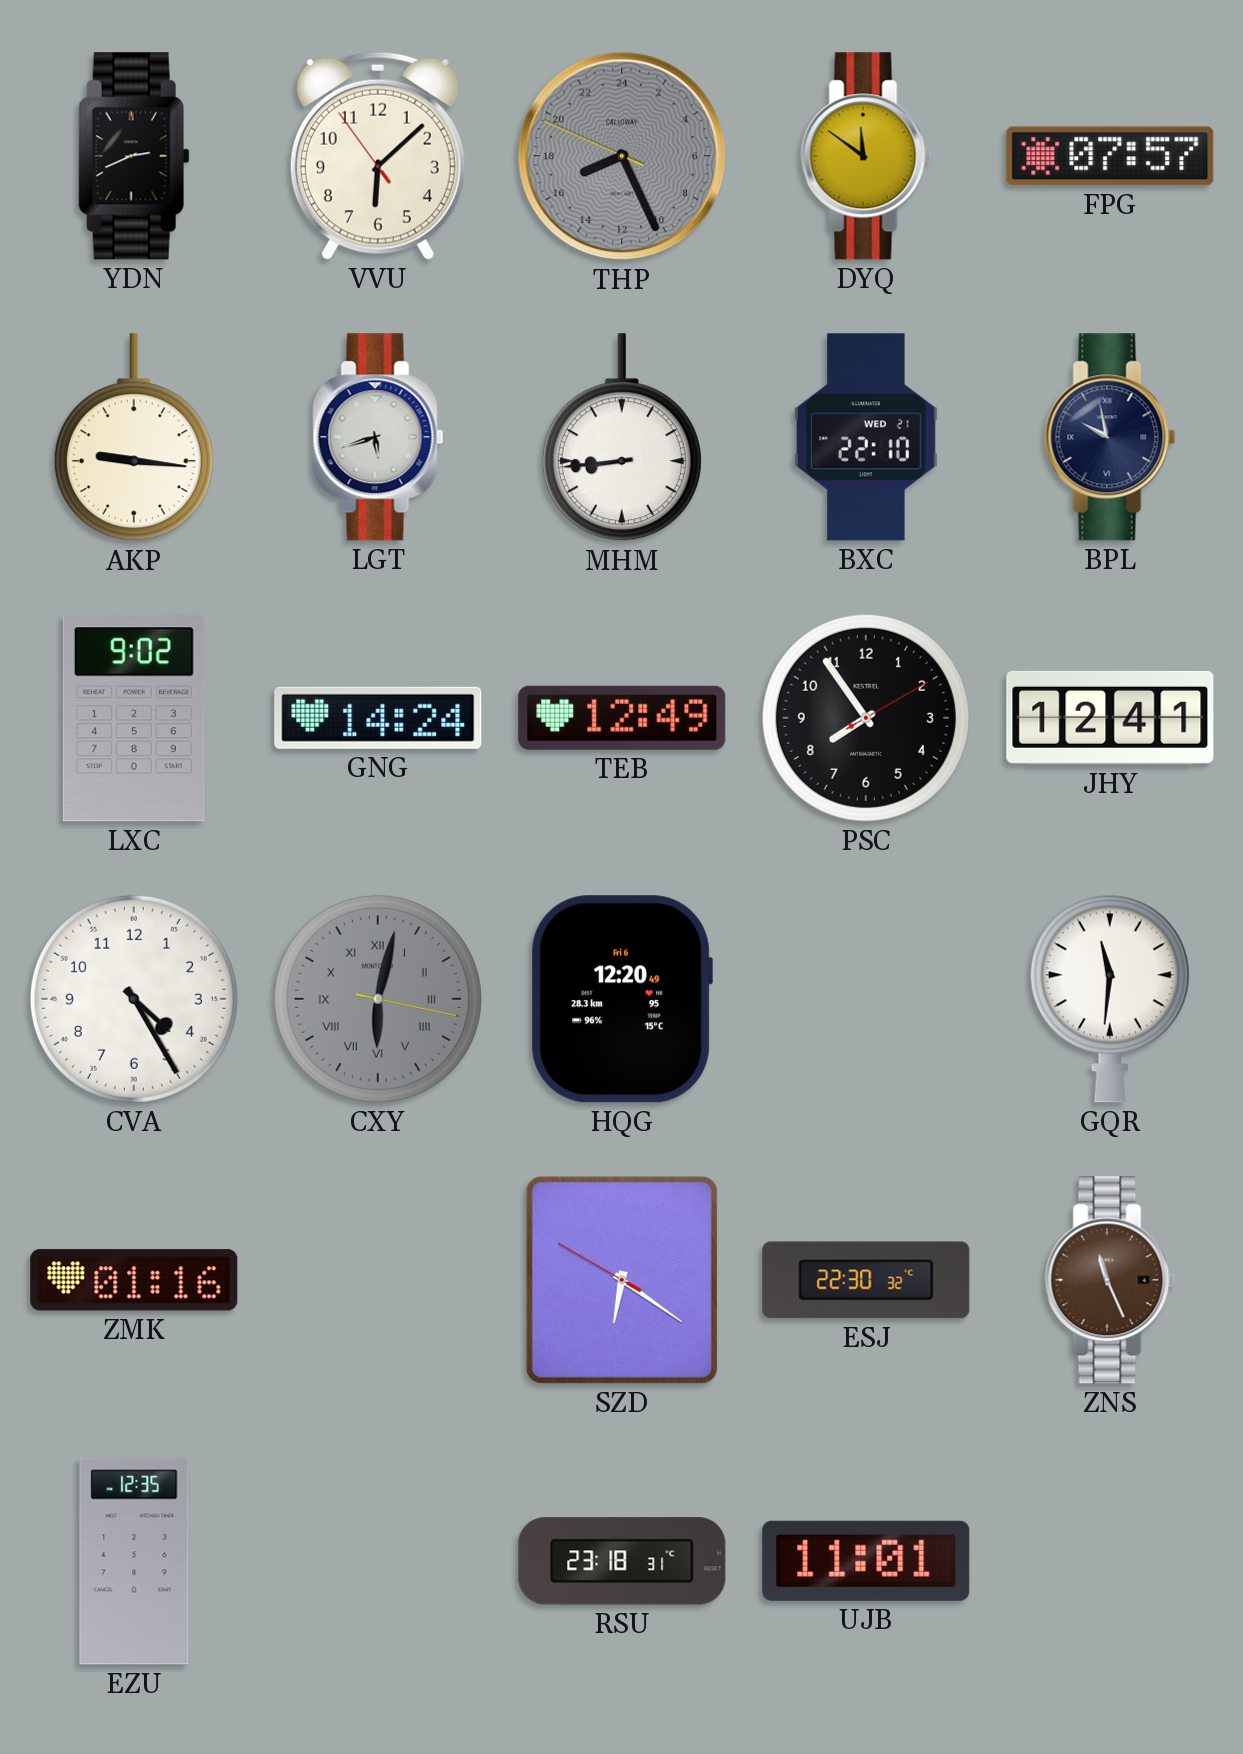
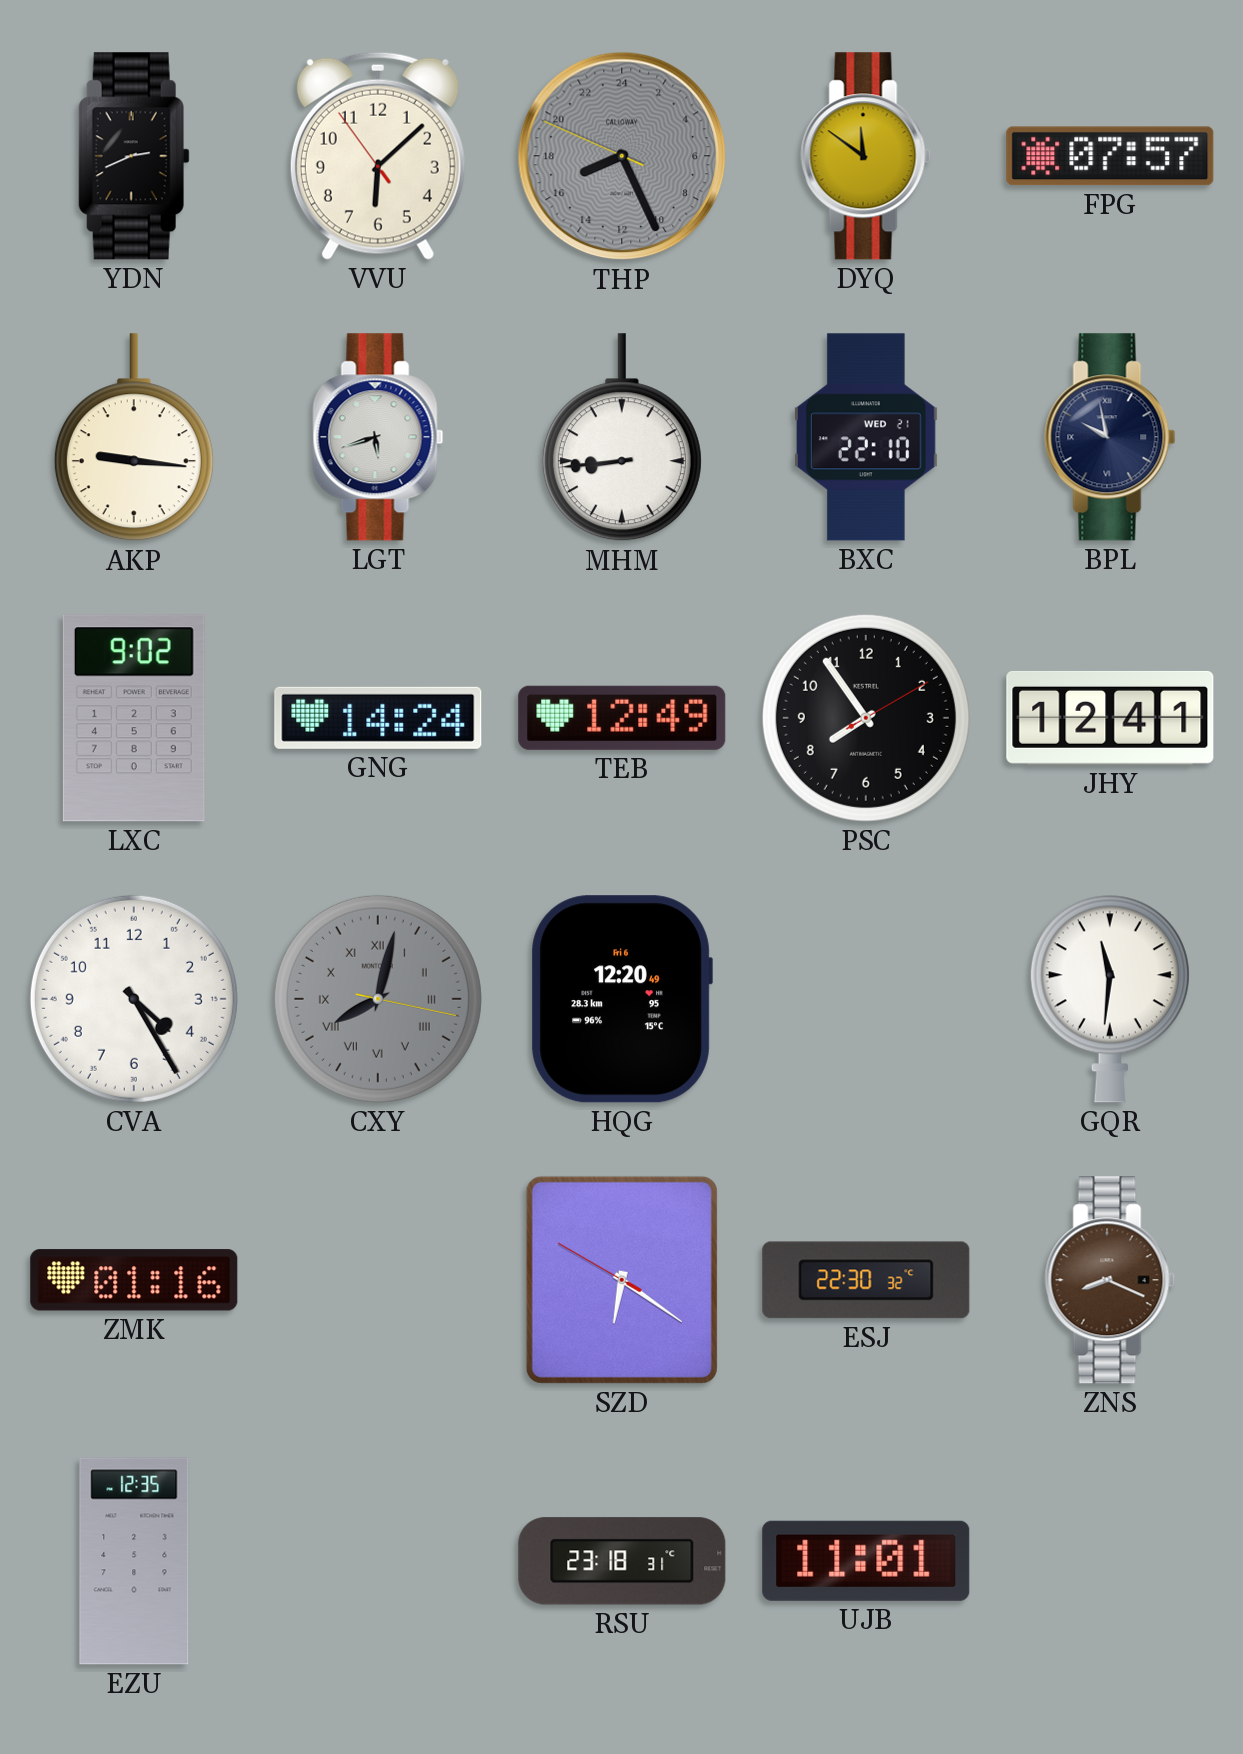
CXY: 6:02 -> 8:02 (378, 999)
ZNS: 11:26 -> 8:19 (1110, 1280)
